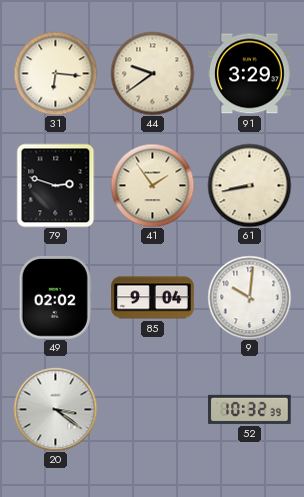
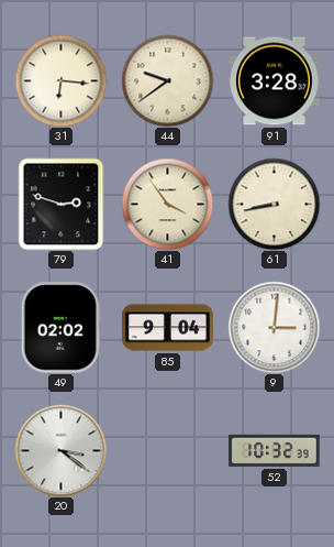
91: 3:29 -> 3:28 (275, 81)
41: 1:54 -> 3:54 (167, 204)
9: 10:01 -> 3:01 (274, 327)
